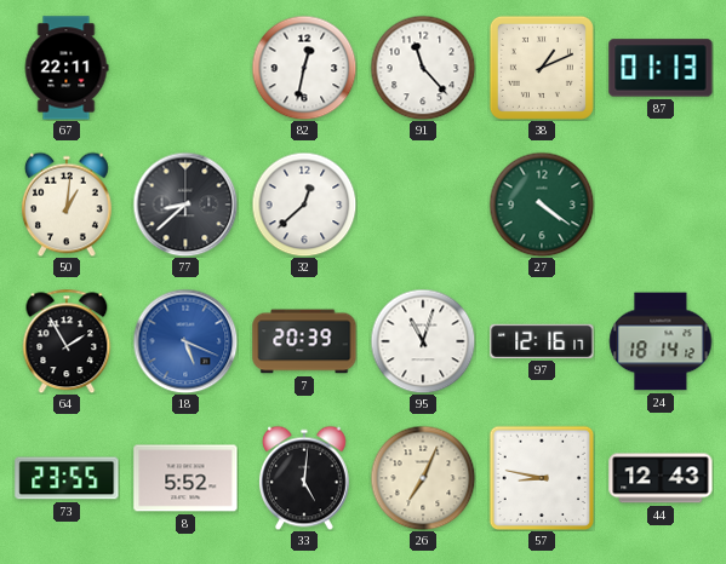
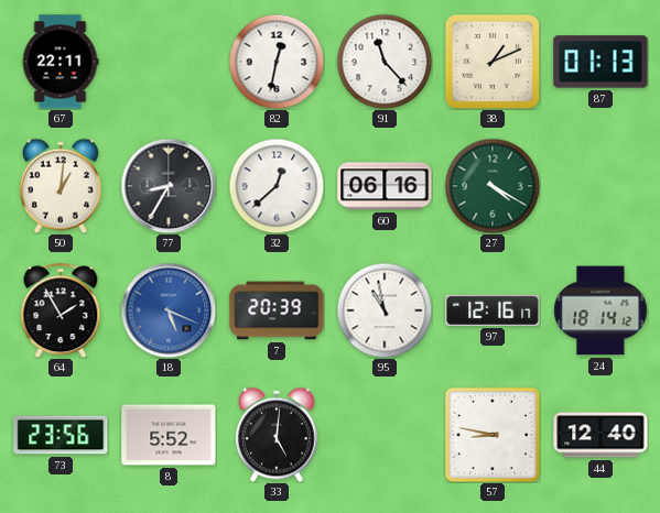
77: 8:38 -> 8:35 (169, 186)
60: none -> 06:16 (385, 186)
27: 4:21 -> 4:20 (493, 186)
95: 11:03 -> 10:58 (385, 310)
73: 23:55 -> 23:56 (61, 435)
26: 7:04 -> none (423, 478)
44: 12:43 -> 12:40 (601, 435)
